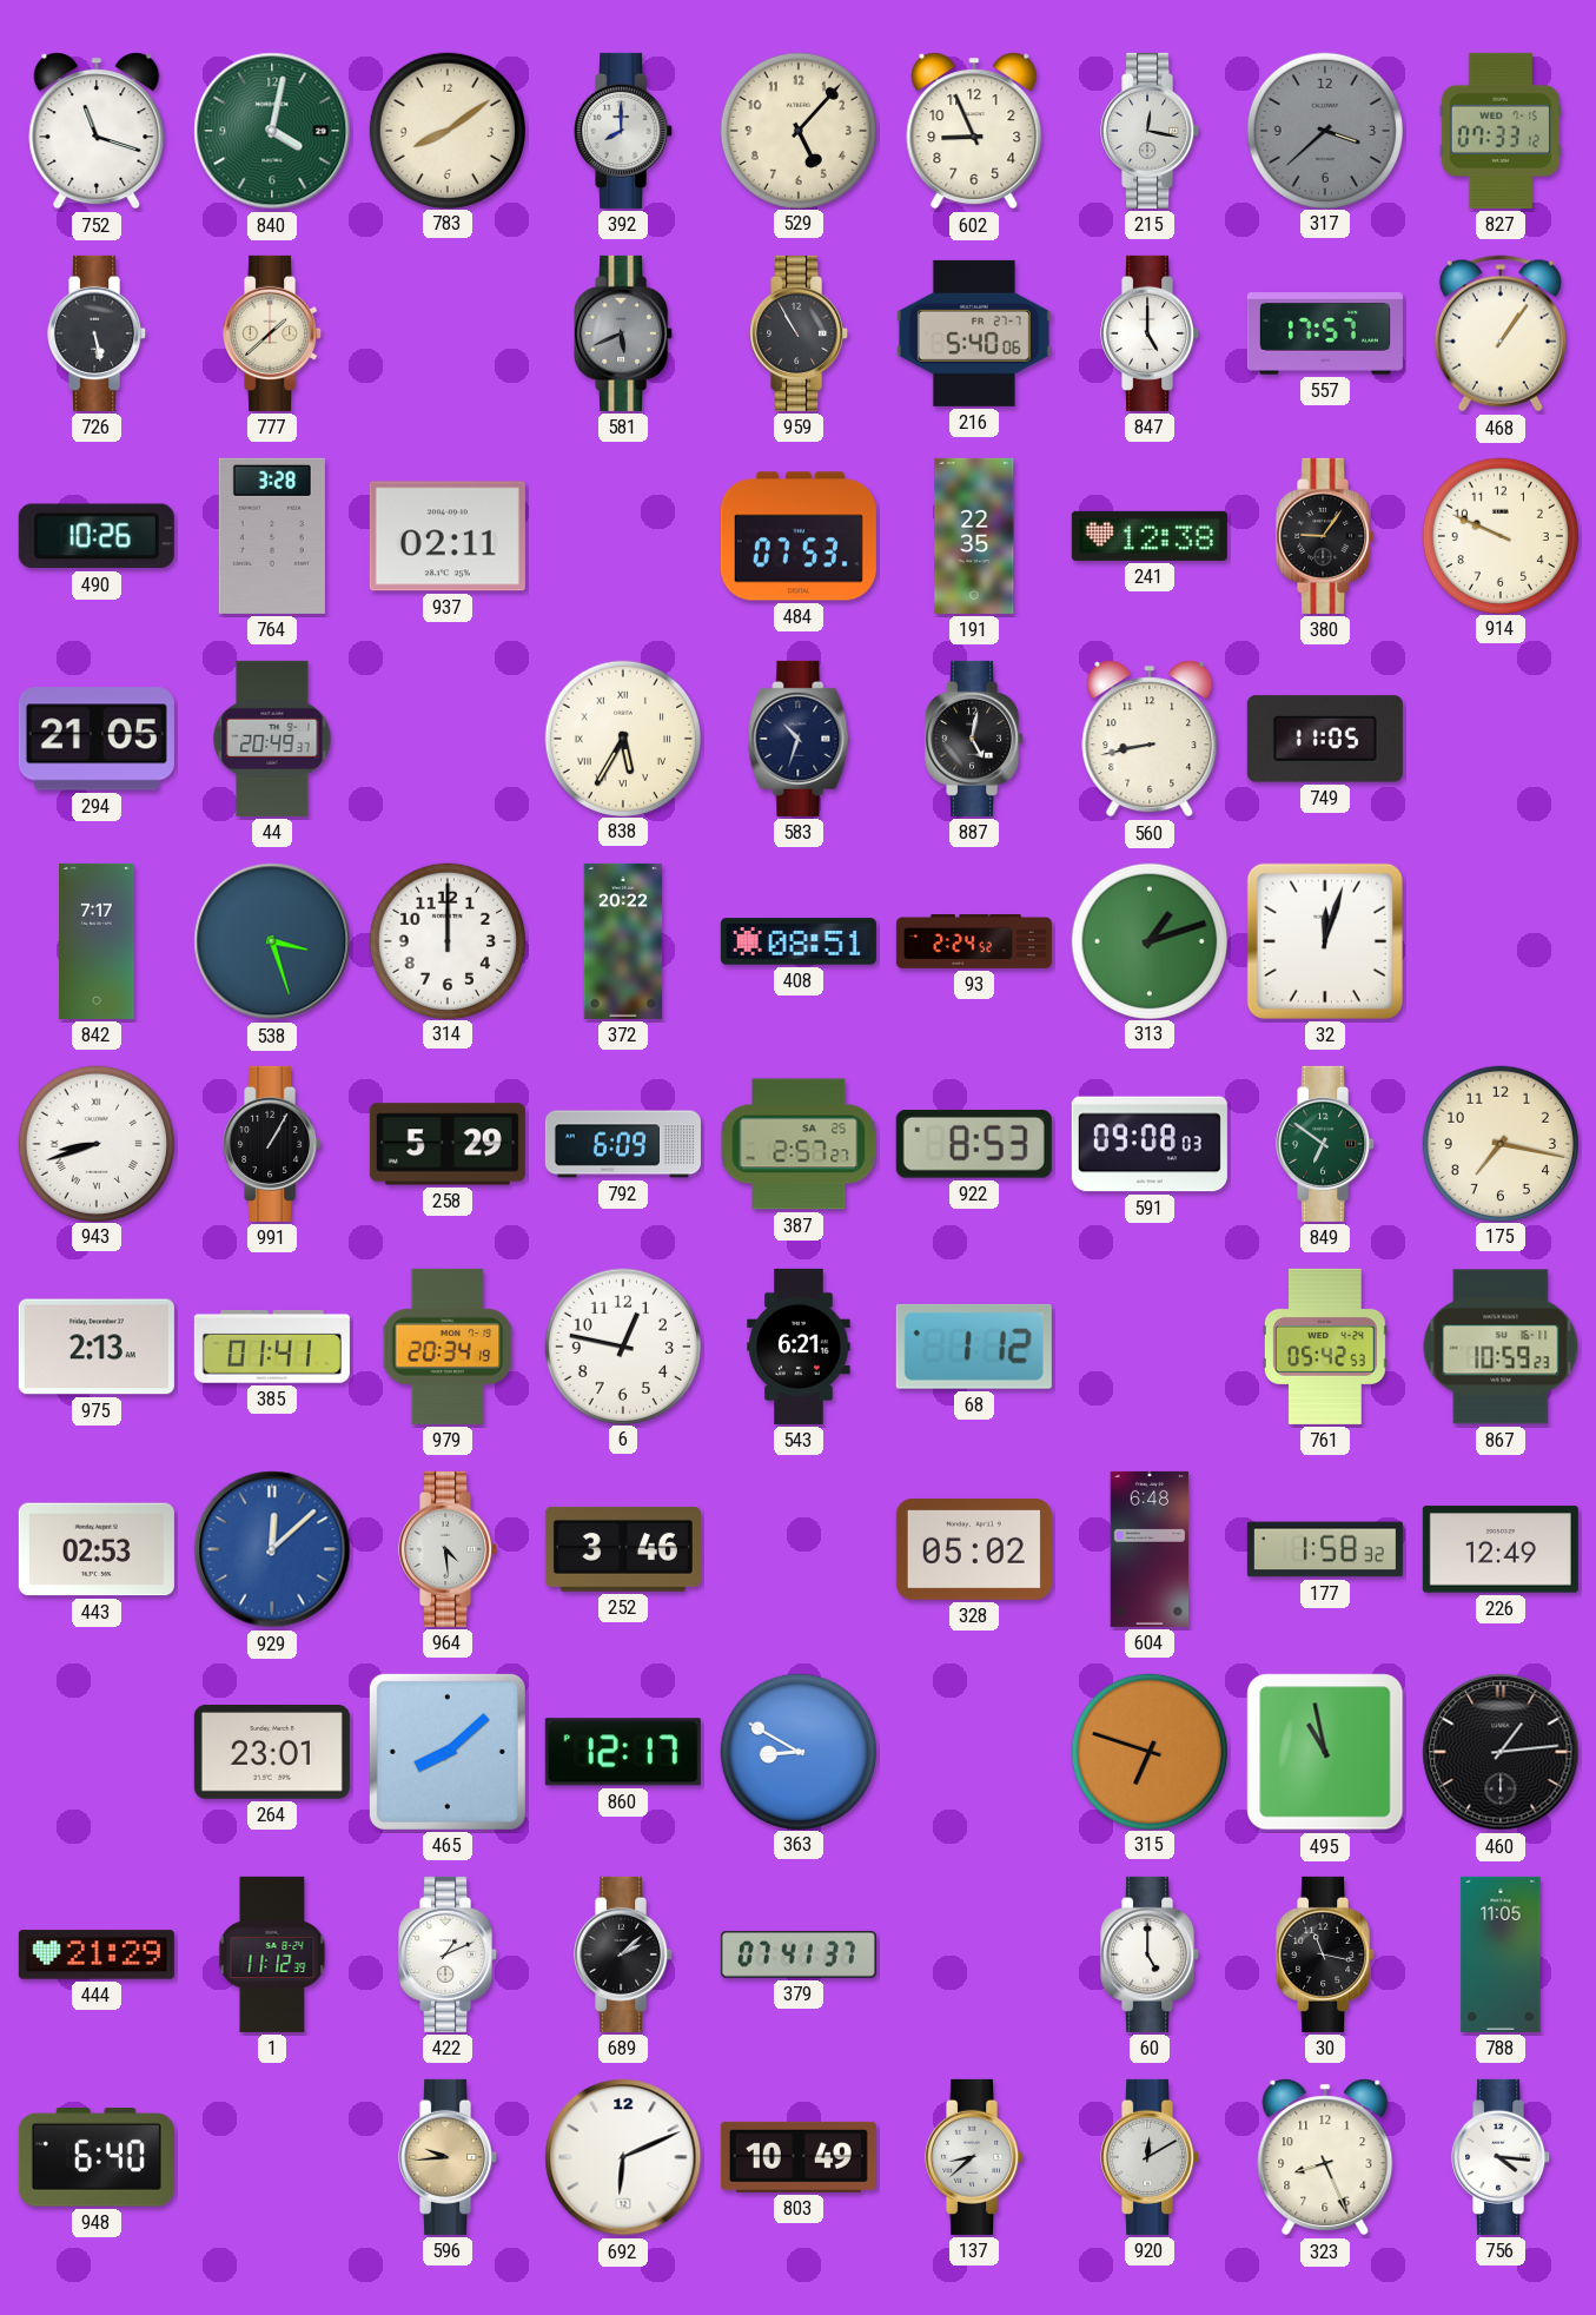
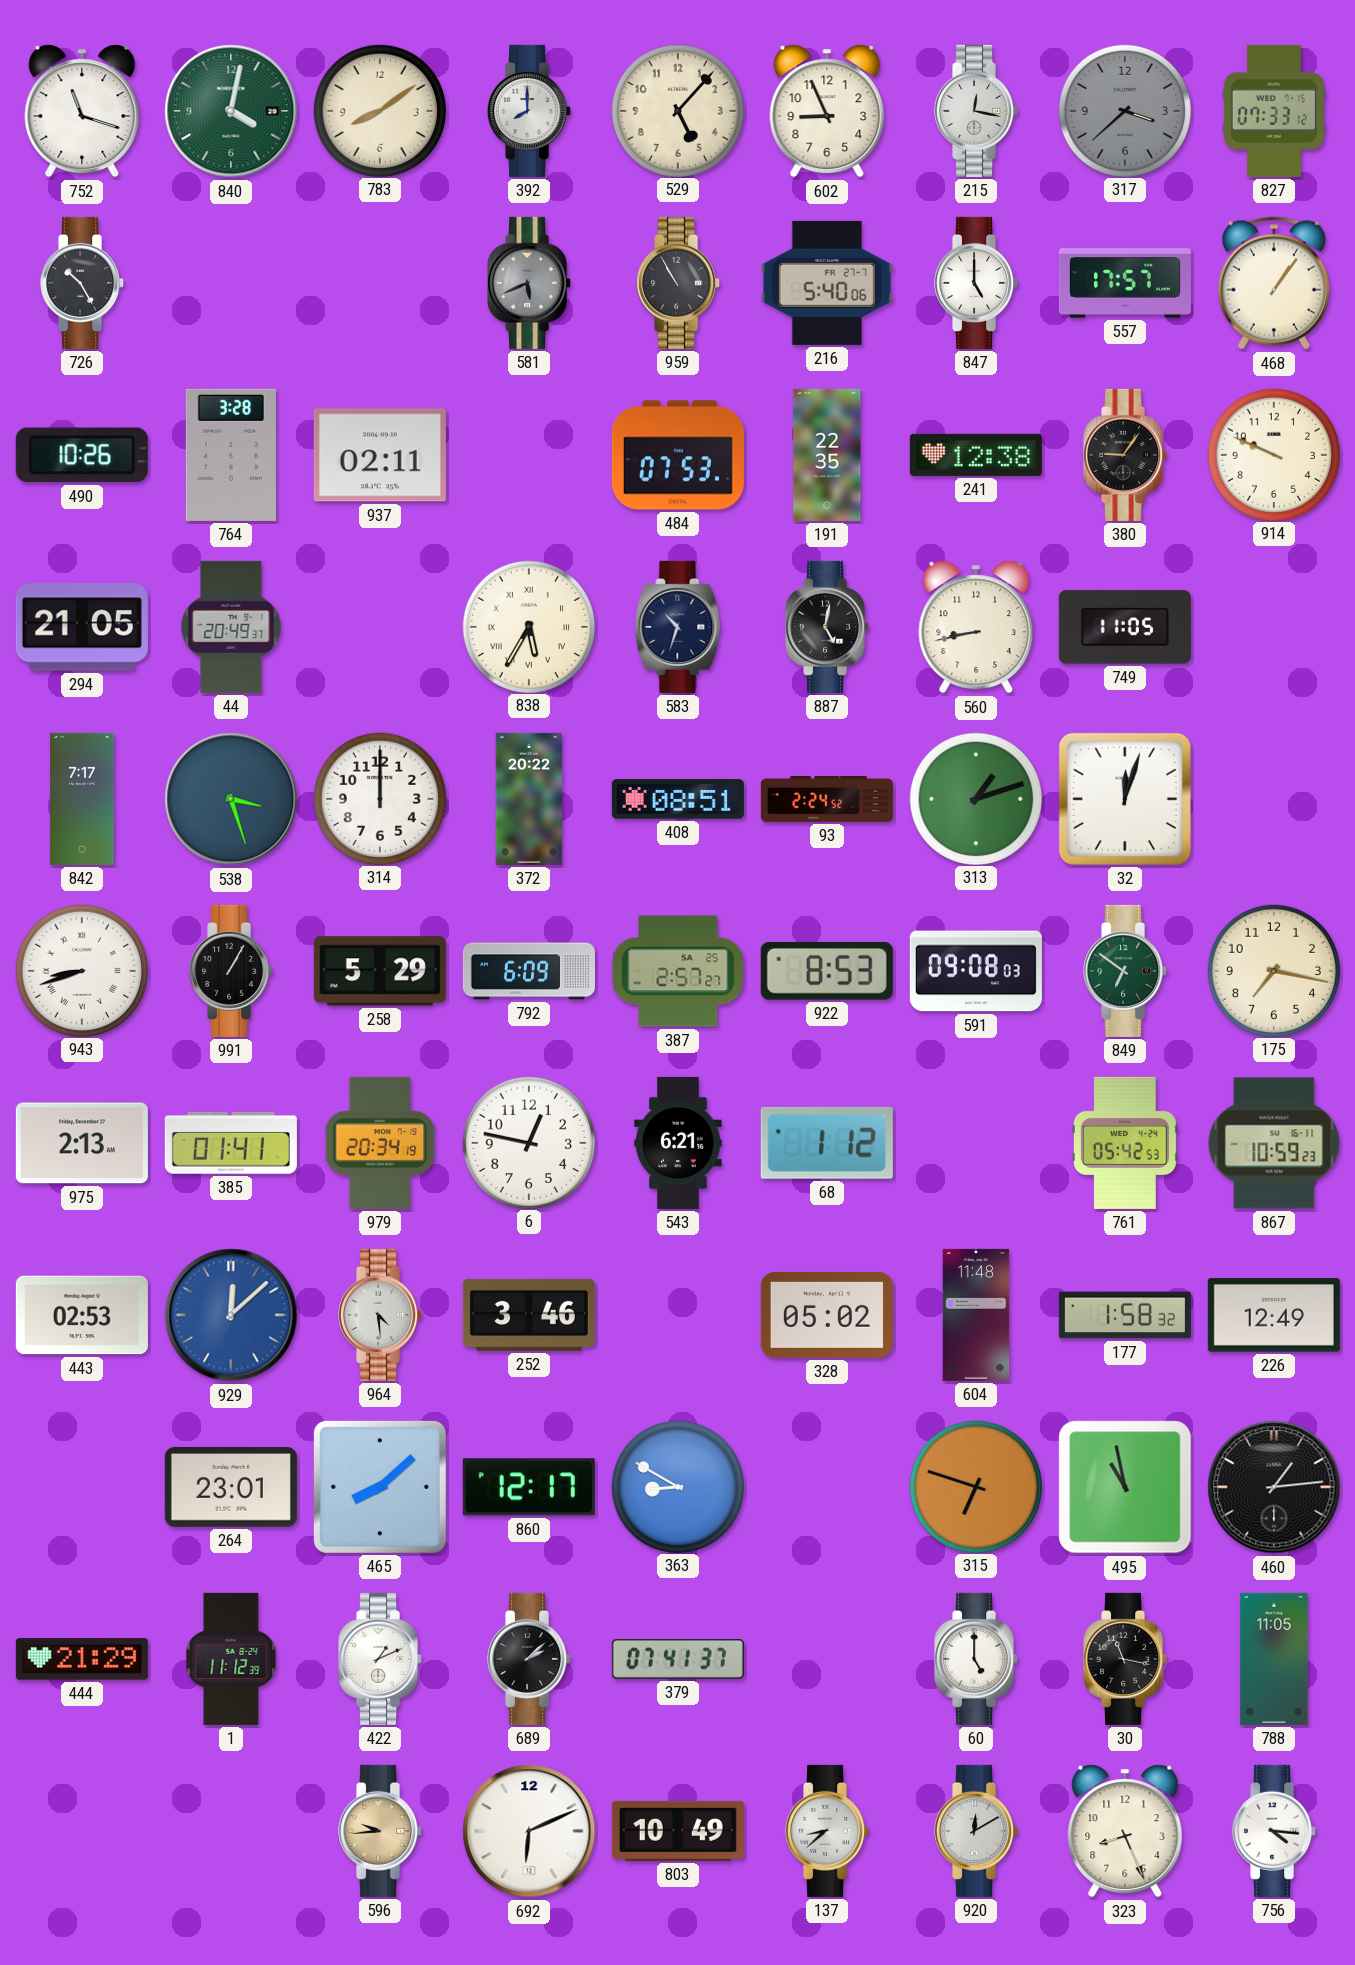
726: 5:28 -> 10:25 (83, 283)
777: 1:38 -> none (273, 333)
604: 6:48 -> 11:48 (976, 1315)
948: 6:40 -> none (97, 2157)
